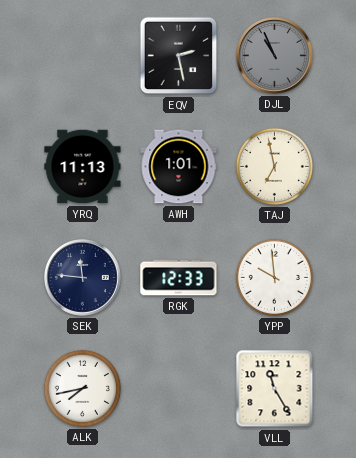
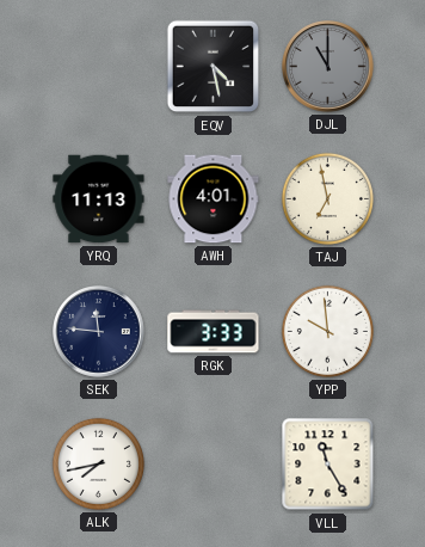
EQV: 2:28 -> 4:28 (214, 67)
DJL: 10:56 -> 11:00 (328, 67)
AWH: 1:01 -> 4:01 (214, 199)
RGK: 12:33 -> 3:33 (214, 332)
